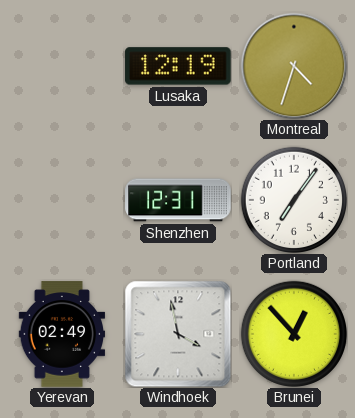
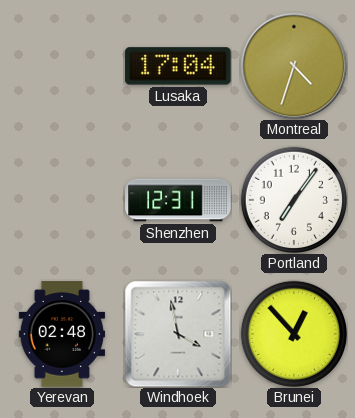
Lusaka: 12:19 -> 17:04 (178, 66)
Yerevan: 02:49 -> 02:48 (62, 334)
